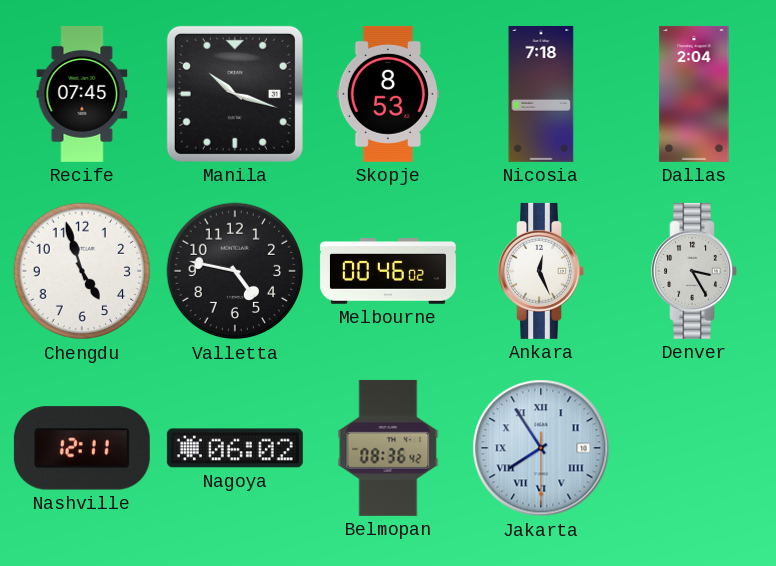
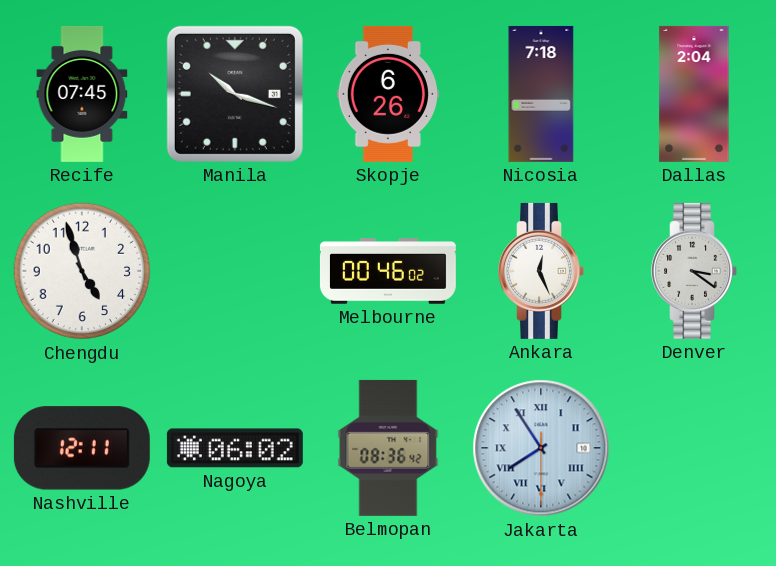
Skopje: 8:53 -> 6:26 (388, 94)
Valletta: 4:47 -> none (235, 271)
Denver: 3:25 -> 3:21 (694, 271)
